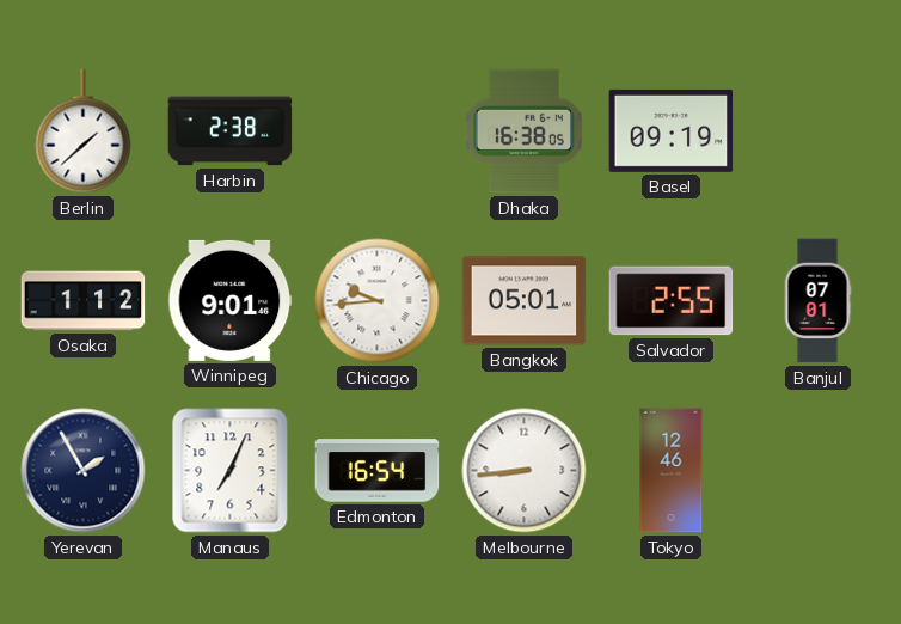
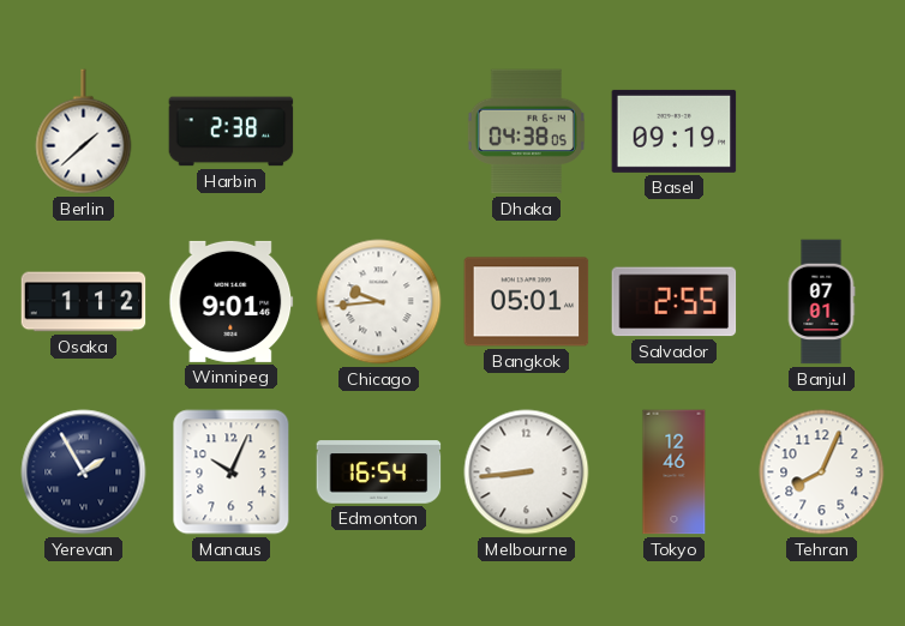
Dhaka: 16:38 -> 04:38 (526, 132)
Manaus: 7:04 -> 10:04 (232, 472)
Tehran: none -> 8:04 (822, 472)
